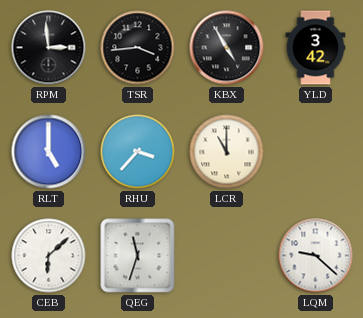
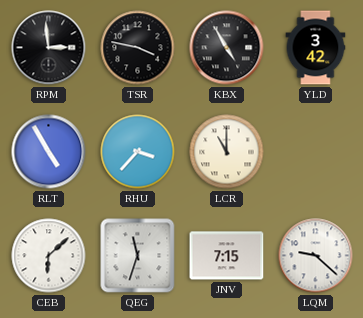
TSR: 3:44 -> 3:47 (138, 48)
RLT: 5:00 -> 4:55 (49, 152)
JNV: none -> 7:15 (227, 256)
